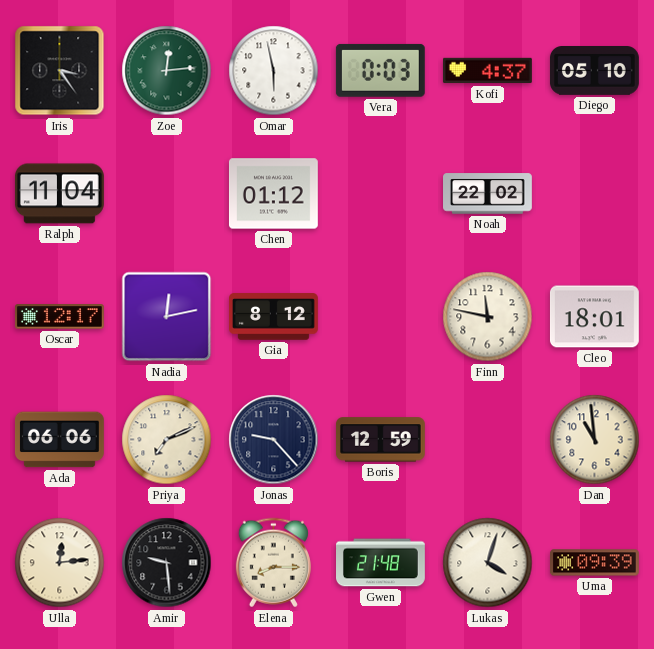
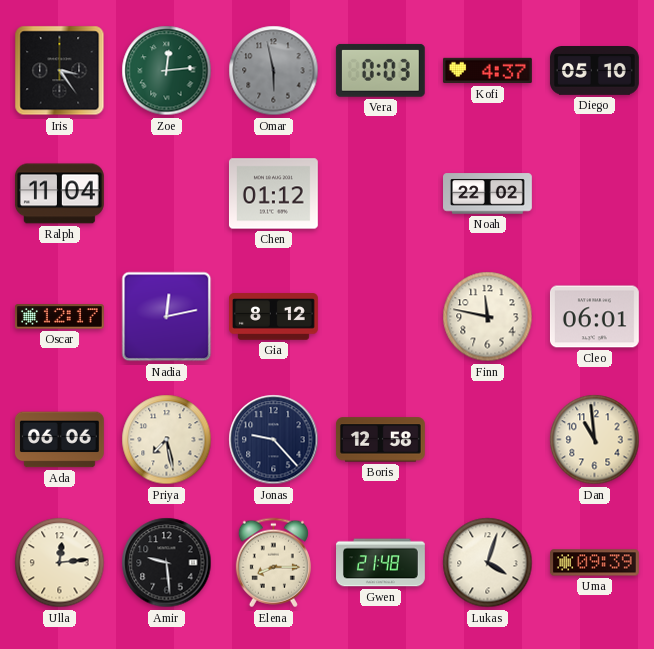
Omar dial: white -> grey (274, 71)
Cleo: 18:01 -> 06:01 (594, 317)
Priya: 7:11 -> 7:28 (167, 440)
Boris: 12:59 -> 12:58 (380, 440)
